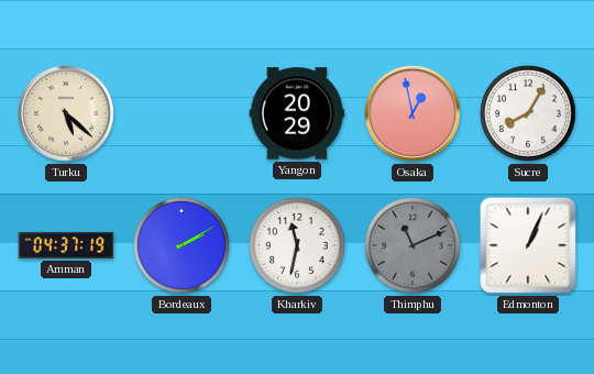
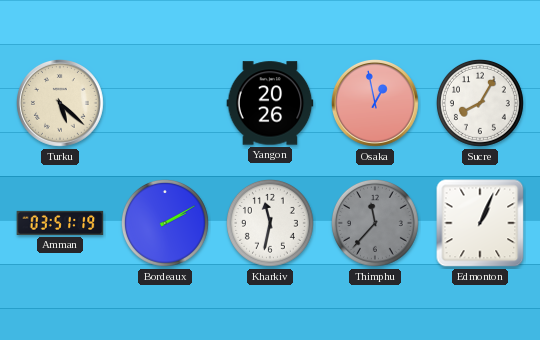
Yangon: 20:29 -> 20:26 (270, 103)
Amman: 04:37 -> 03:51 (60, 223)
Thimphu: 11:11 -> 11:37 (375, 223)
